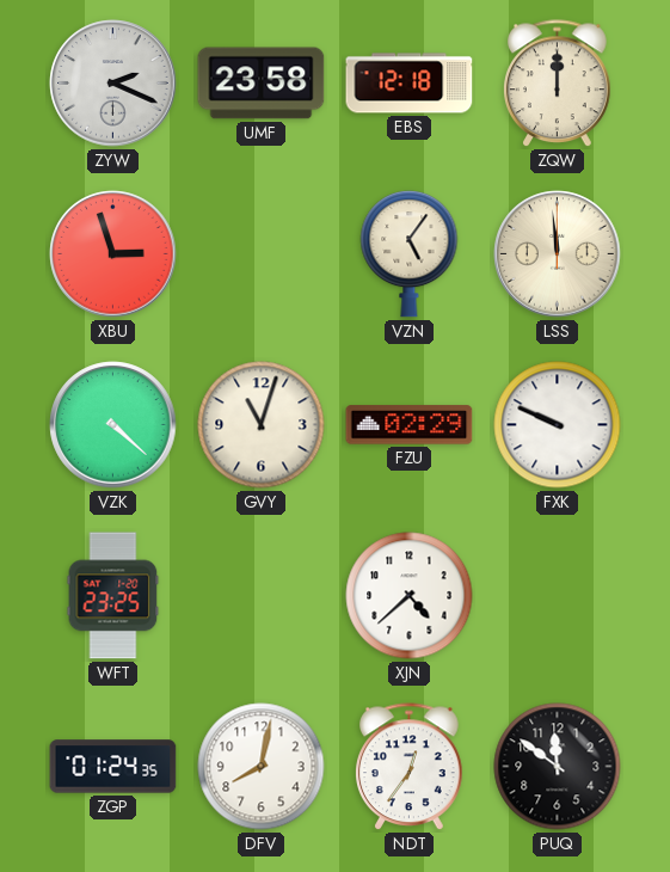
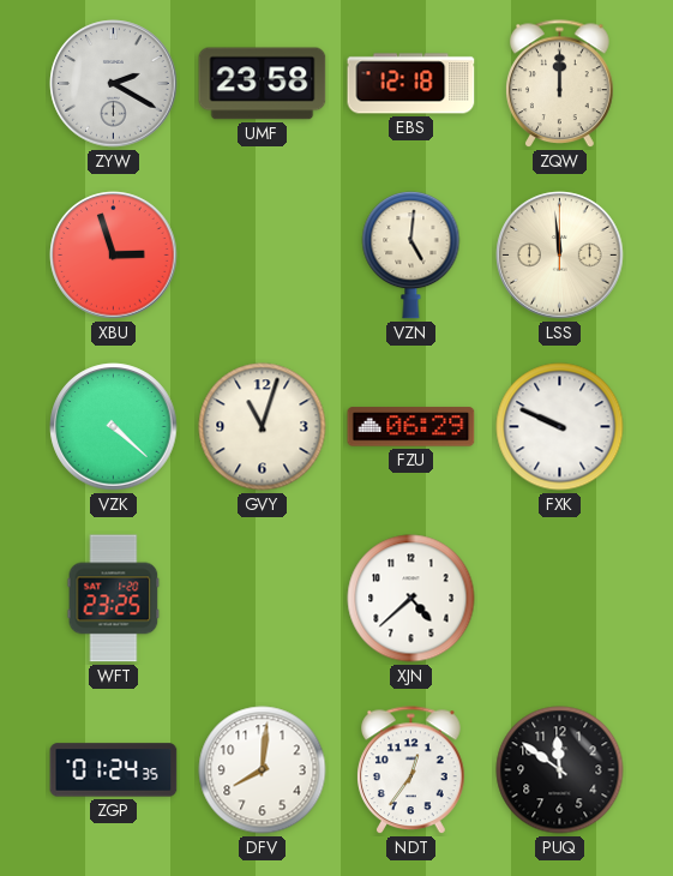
ZYW: 2:19 -> 2:20 (114, 84)
VZN: 5:06 -> 5:01 (411, 256)
FZU: 02:29 -> 06:29 (411, 427)
DFV: 8:02 -> 8:01 (263, 770)
